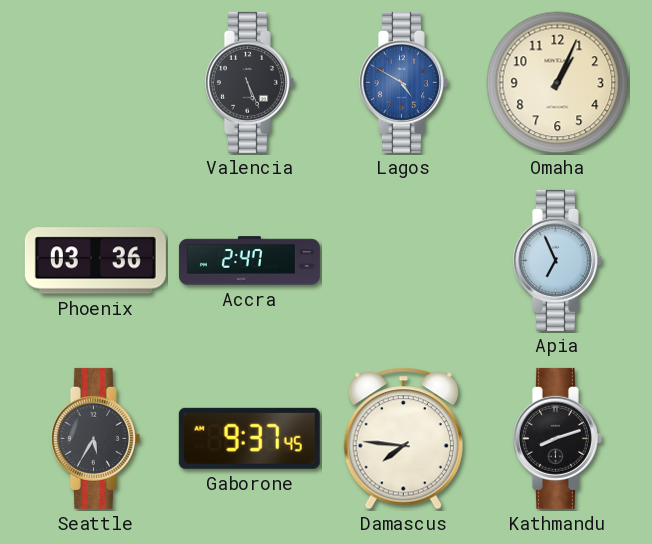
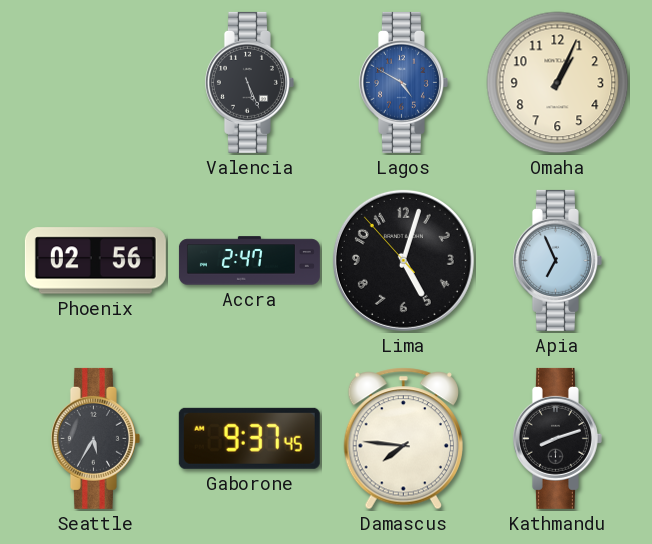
Phoenix: 03:36 -> 02:56 (95, 261)
Lima: none -> 5:02 (403, 260)
